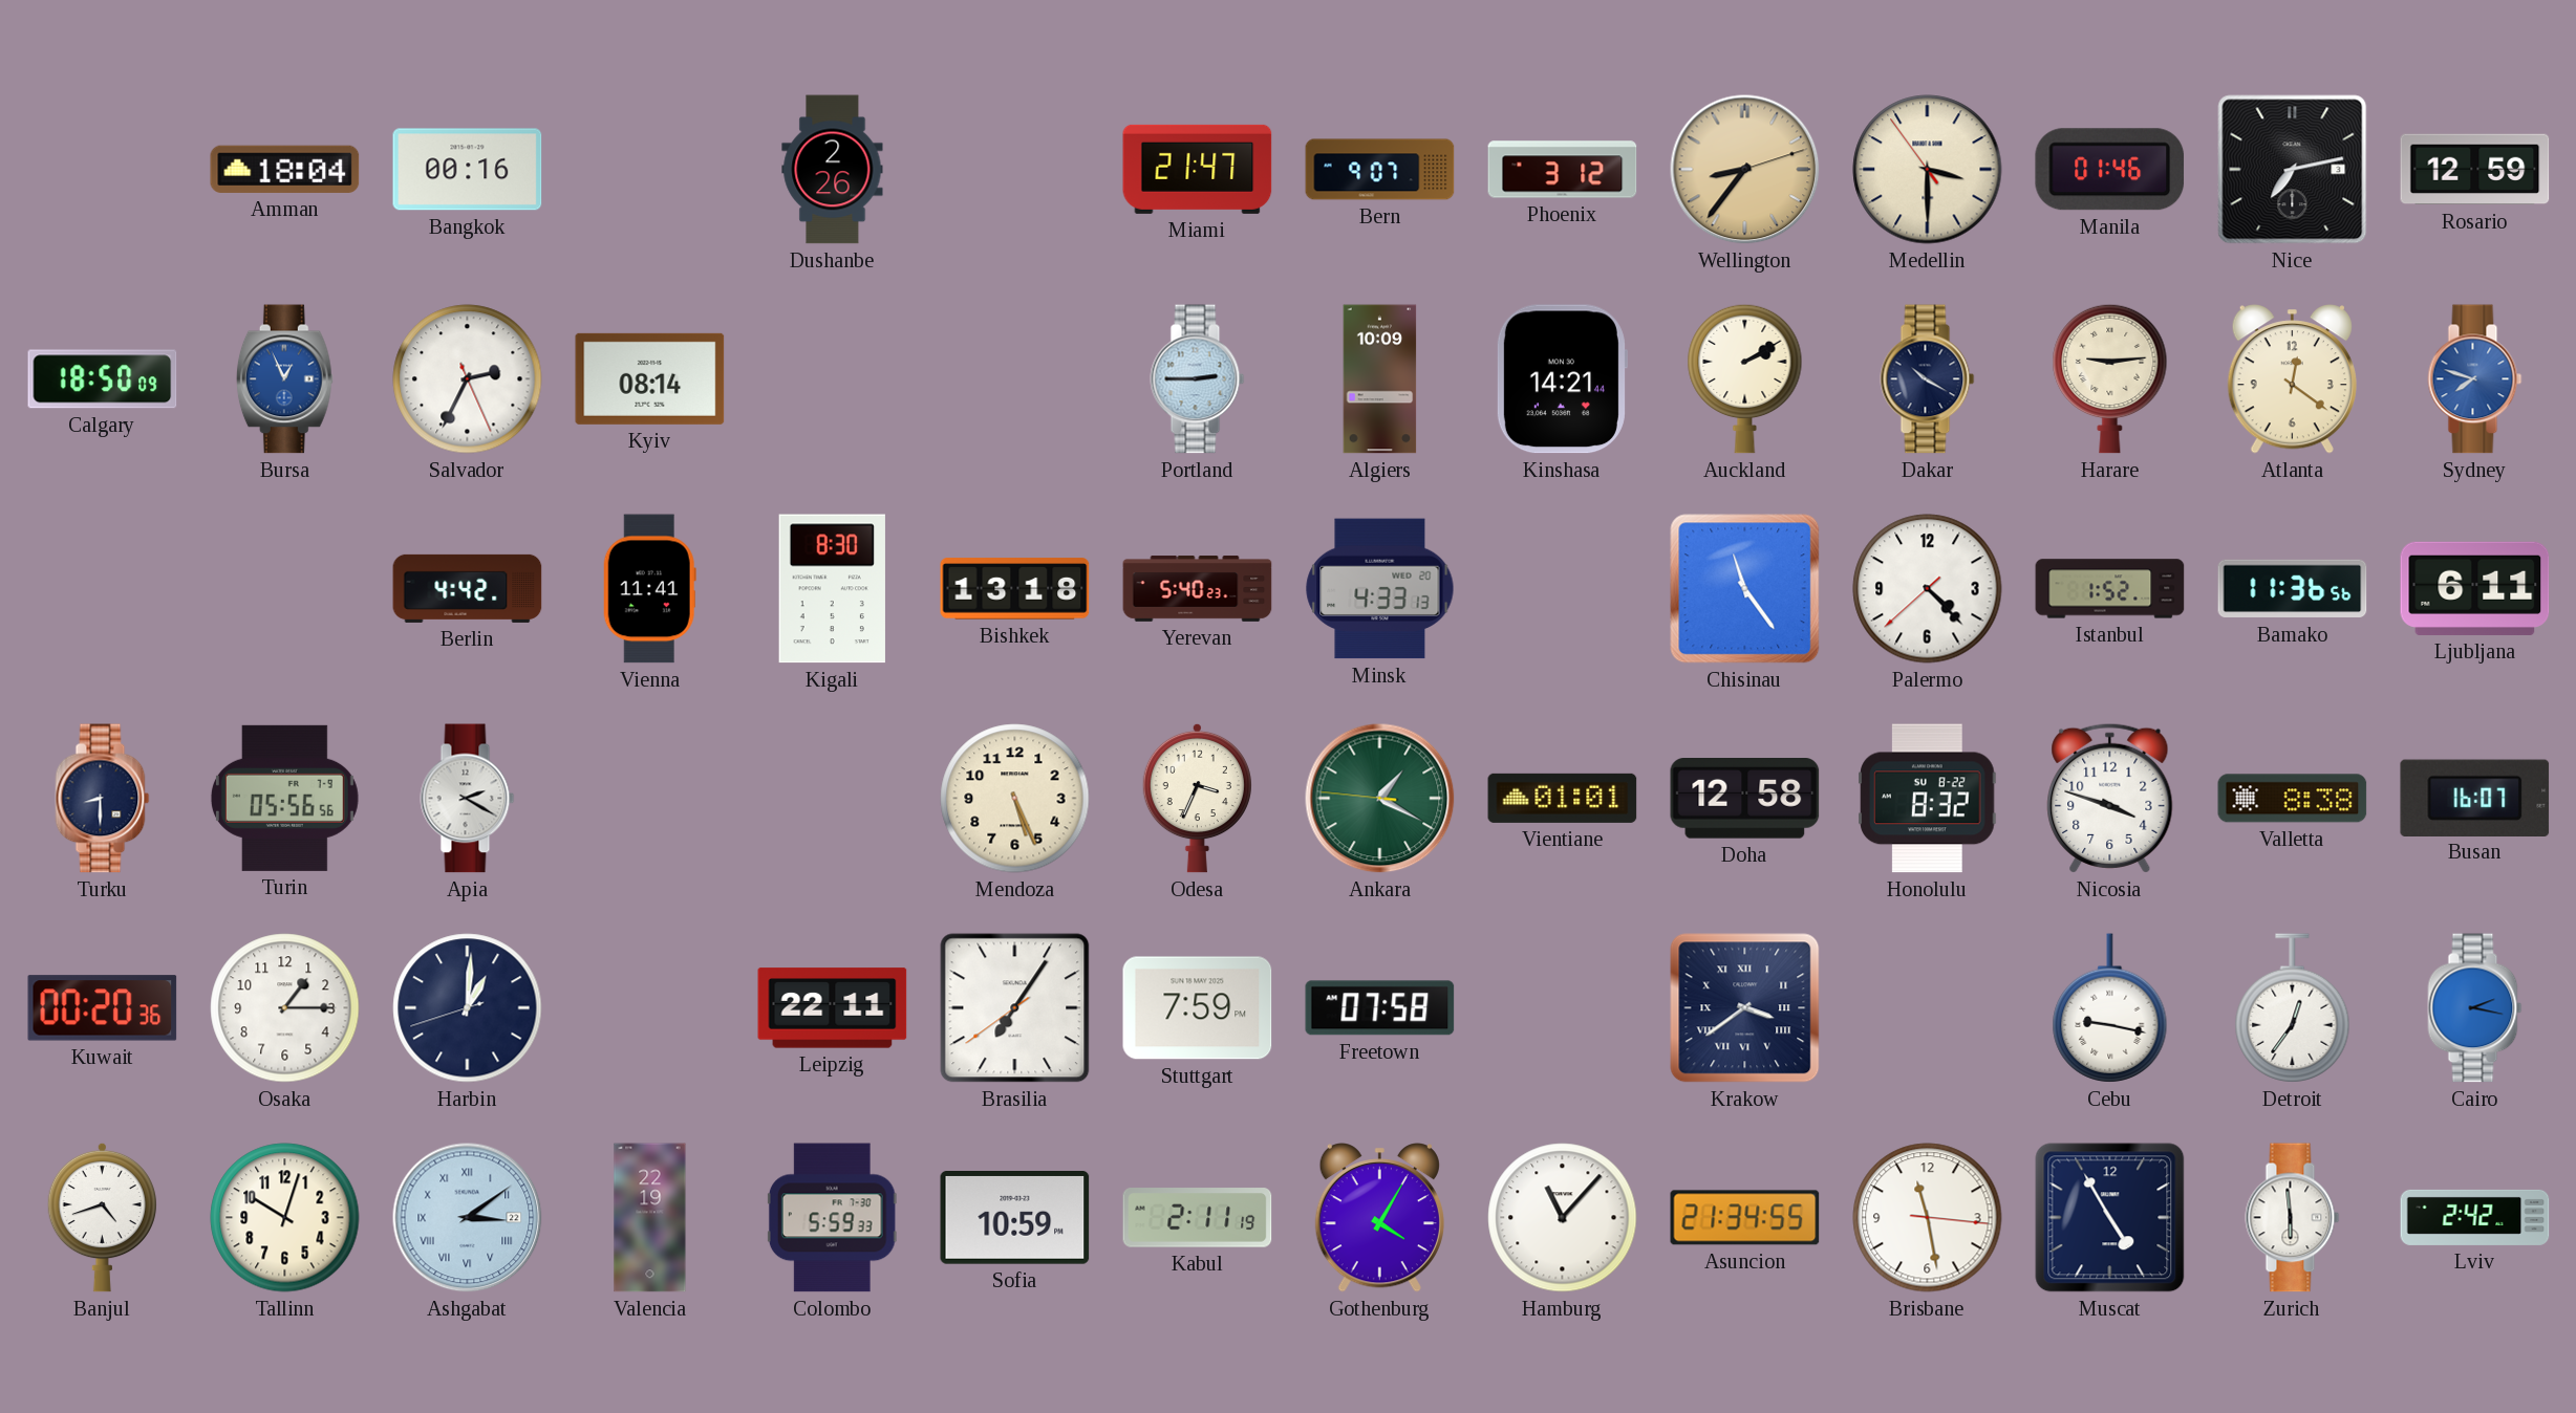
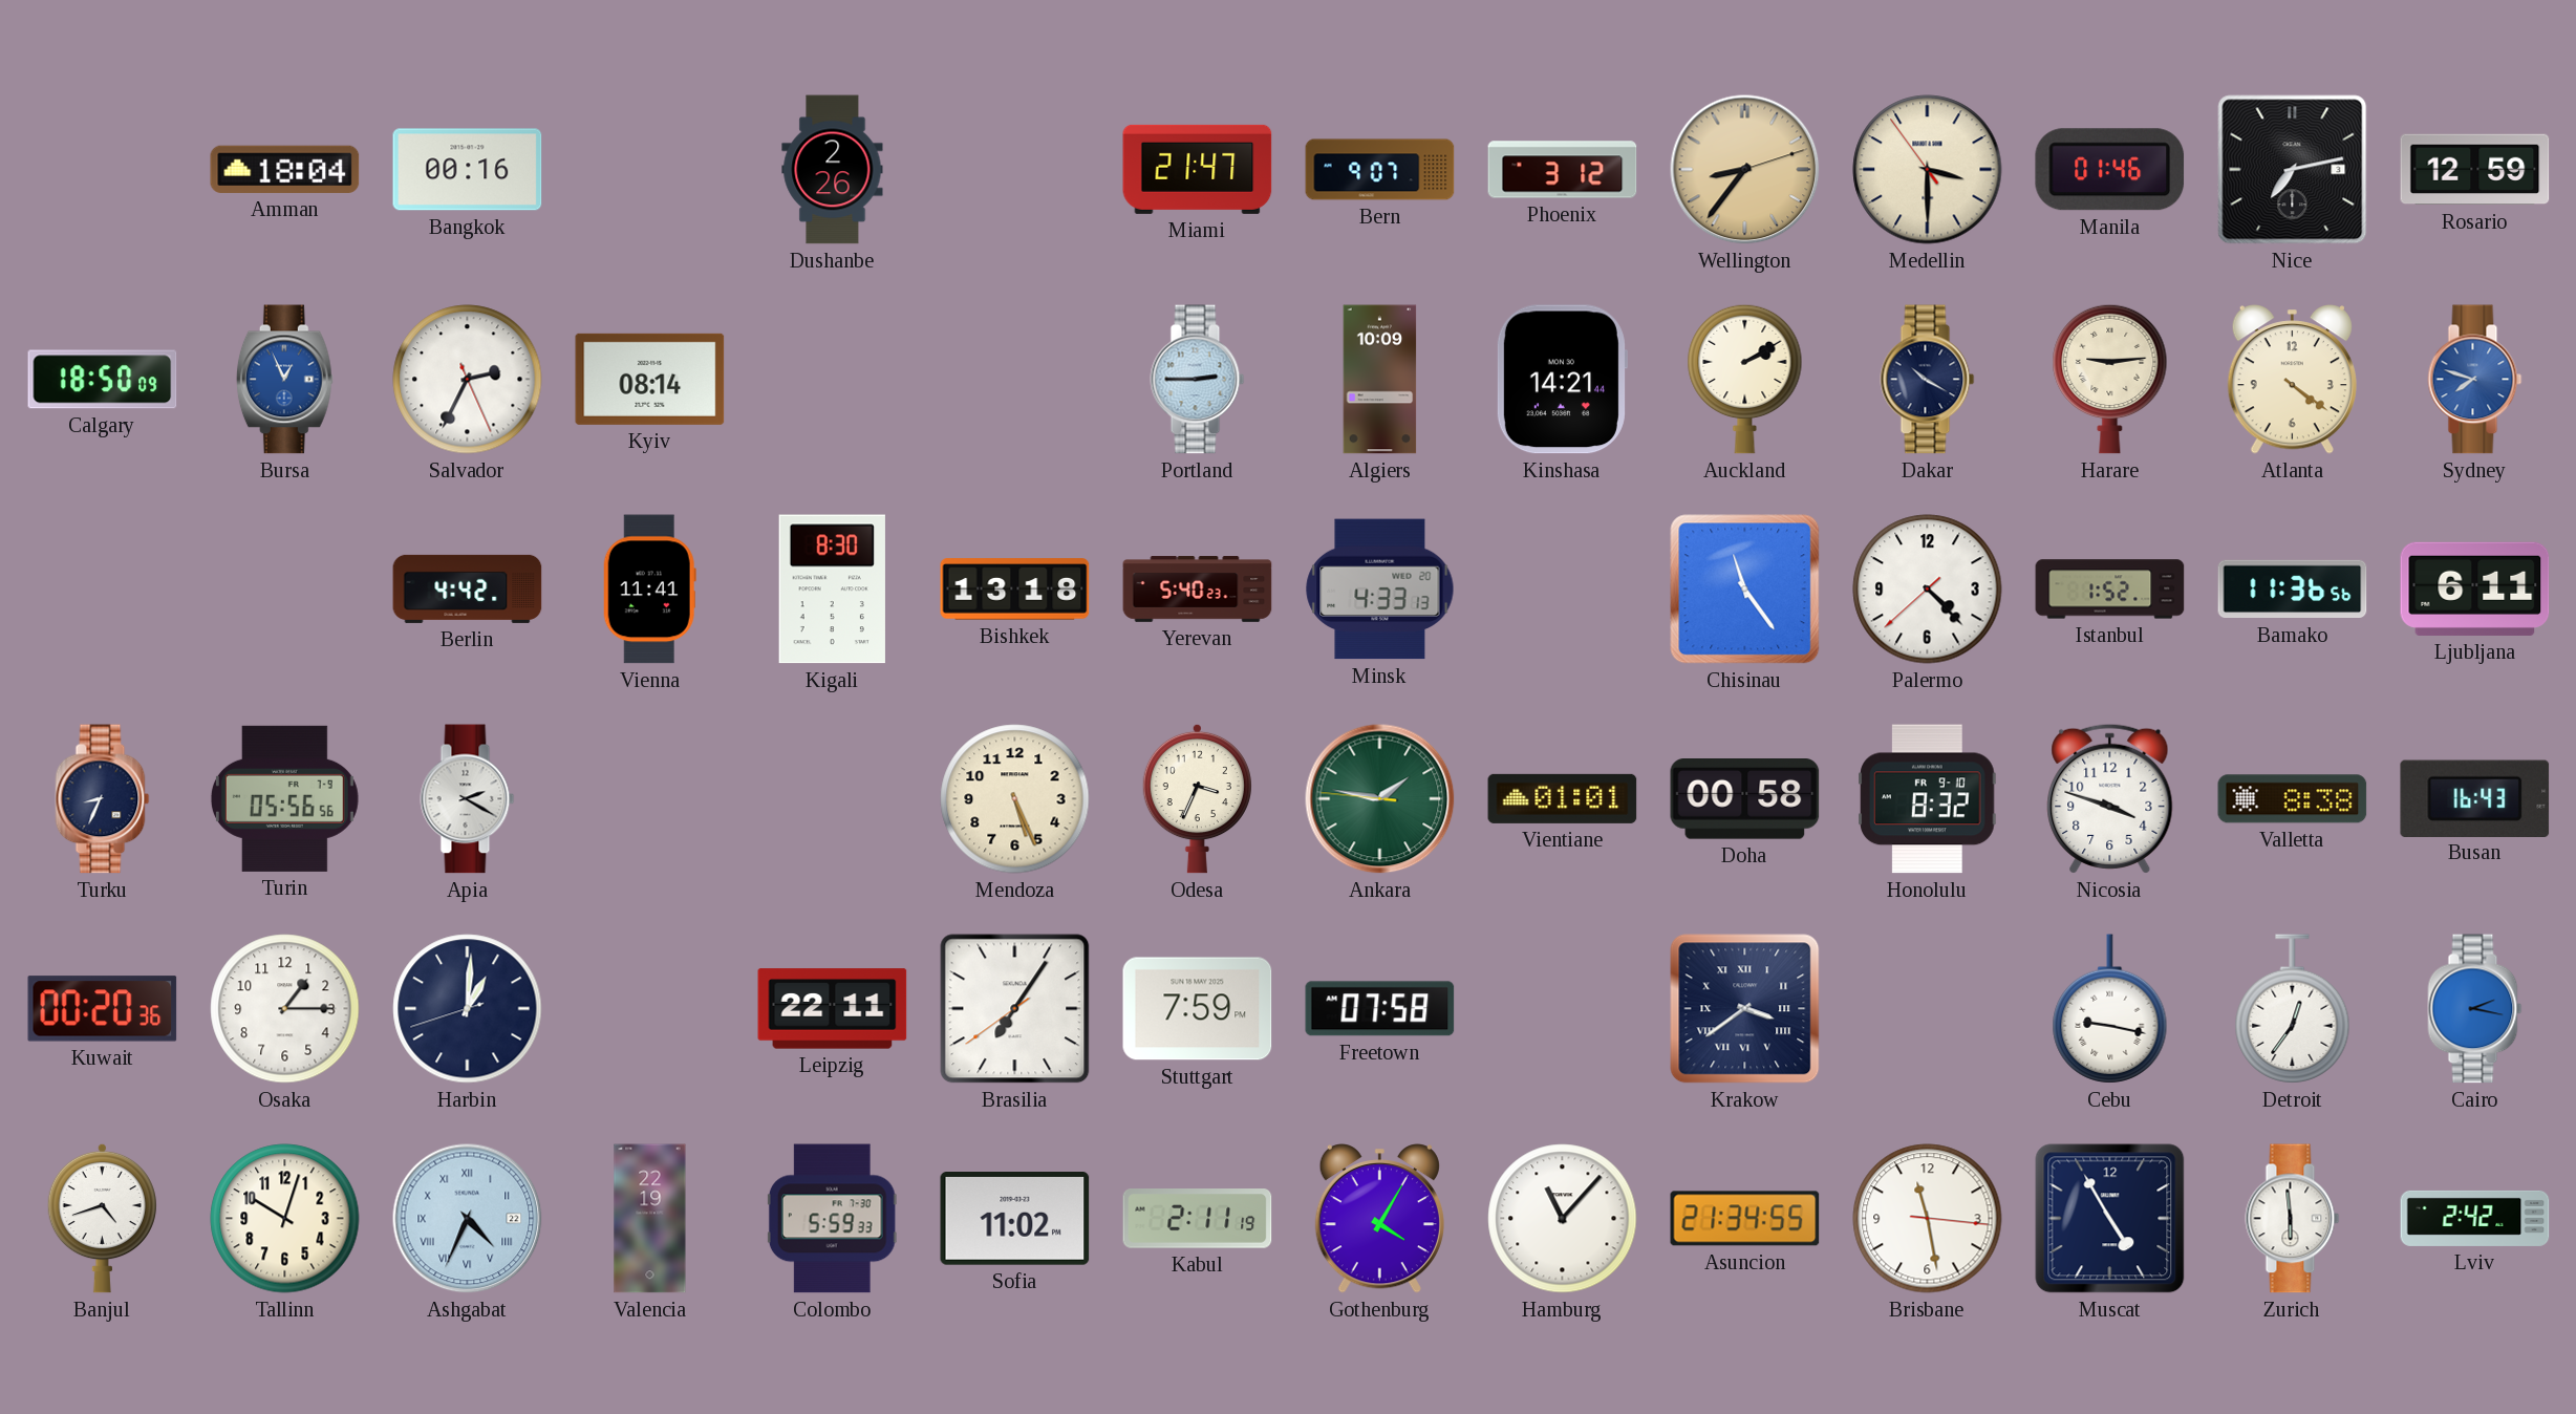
Atlanta: 12:21 -> 4:21 (2292, 380)
Turku: 8:30 -> 8:34 (103, 799)
Ankara: 1:19 -> 1:46 (1380, 799)
Doha: 12:58 -> 00:58 (1745, 799)
Honolulu date: SU 8-22 -> FR 9-10 (1928, 799)
Busan: 16:07 -> 16:43 (2475, 798)
Ashgabat: 3:09 -> 4:34 (468, 1219)
Sofia: 10:59 -> 11:02 (1015, 1219)
